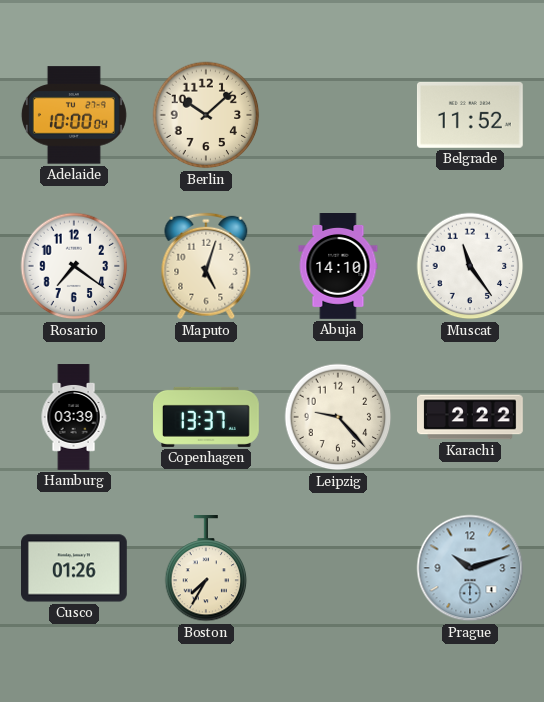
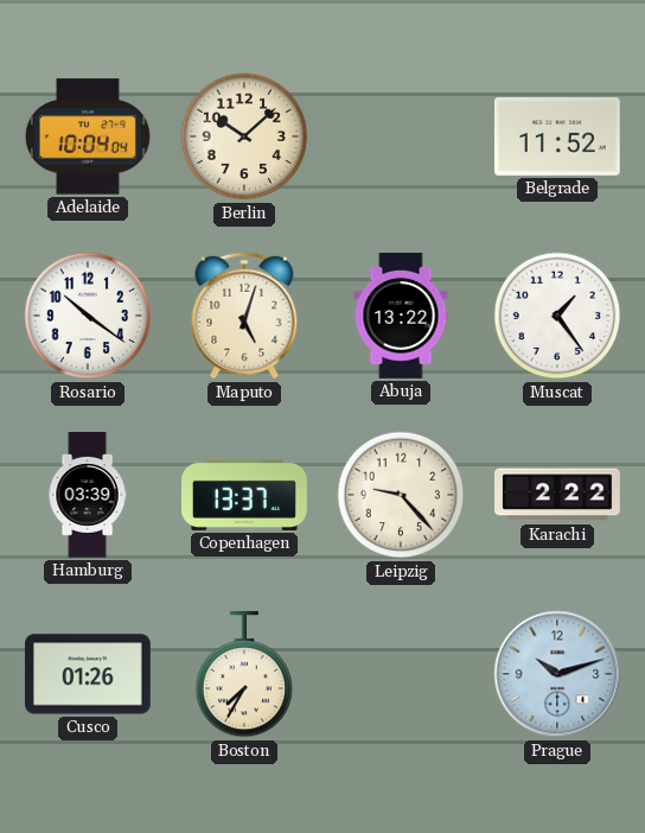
Adelaide: 10:00 -> 10:04 (88, 136)
Rosario: 7:21 -> 10:21 (88, 316)
Abuja: 14:10 -> 13:22 (401, 317)
Muscat: 11:24 -> 1:24 (557, 316)
